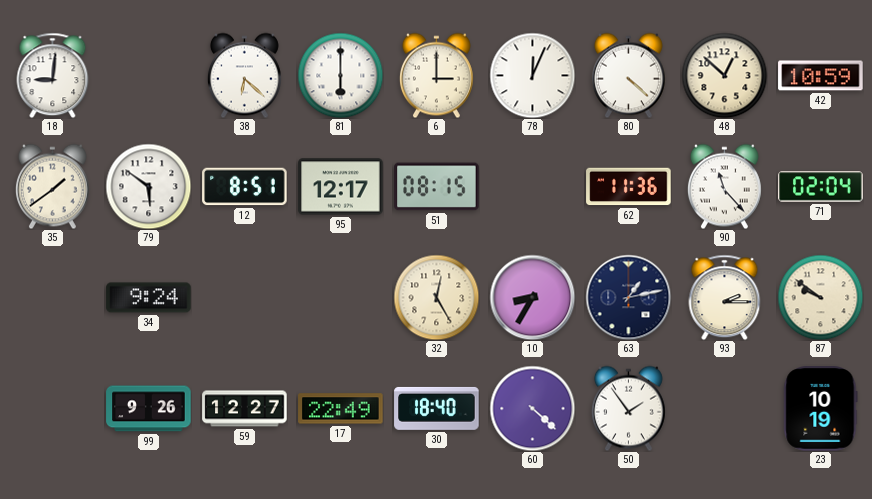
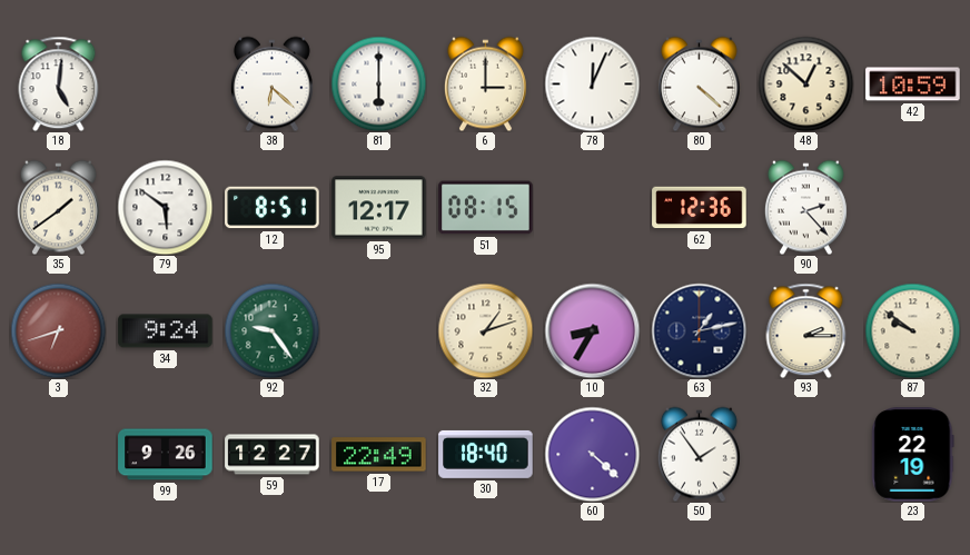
18: 9:01 -> 5:01 (59, 83)
62: 11:36 -> 12:36 (700, 208)
90: 11:23 -> 2:23 (805, 207)
71: 02:04 -> none (821, 187)
3: none -> 6:42 (58, 330)
92: none -> 9:24 (271, 330)
32: 12:25 -> 1:12 (485, 330)
23: 10:19 -> 22:19 (913, 455)
